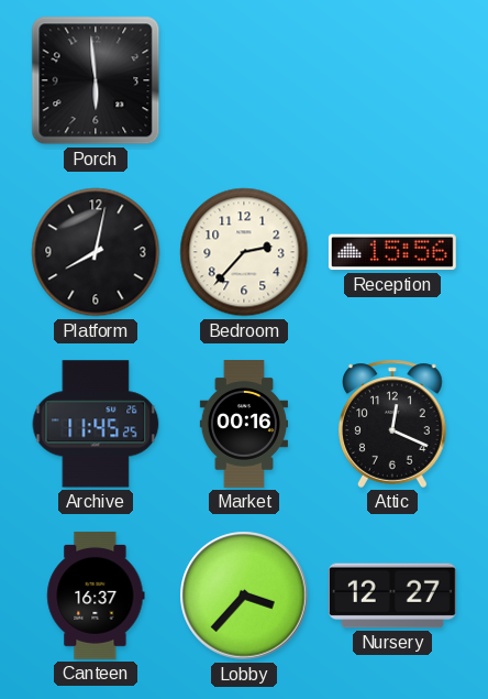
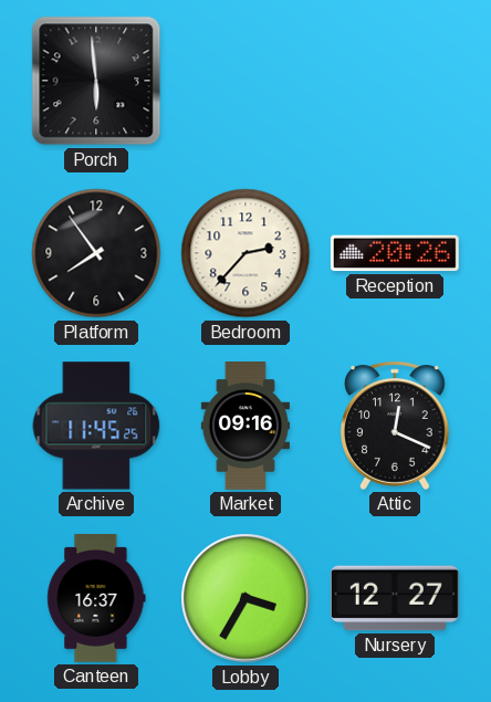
Platform: 8:02 -> 7:54 (96, 253)
Reception: 15:56 -> 20:26 (395, 253)
Market: 00:16 -> 09:16 (245, 427)
Lobby: 3:37 -> 3:35 (245, 598)
